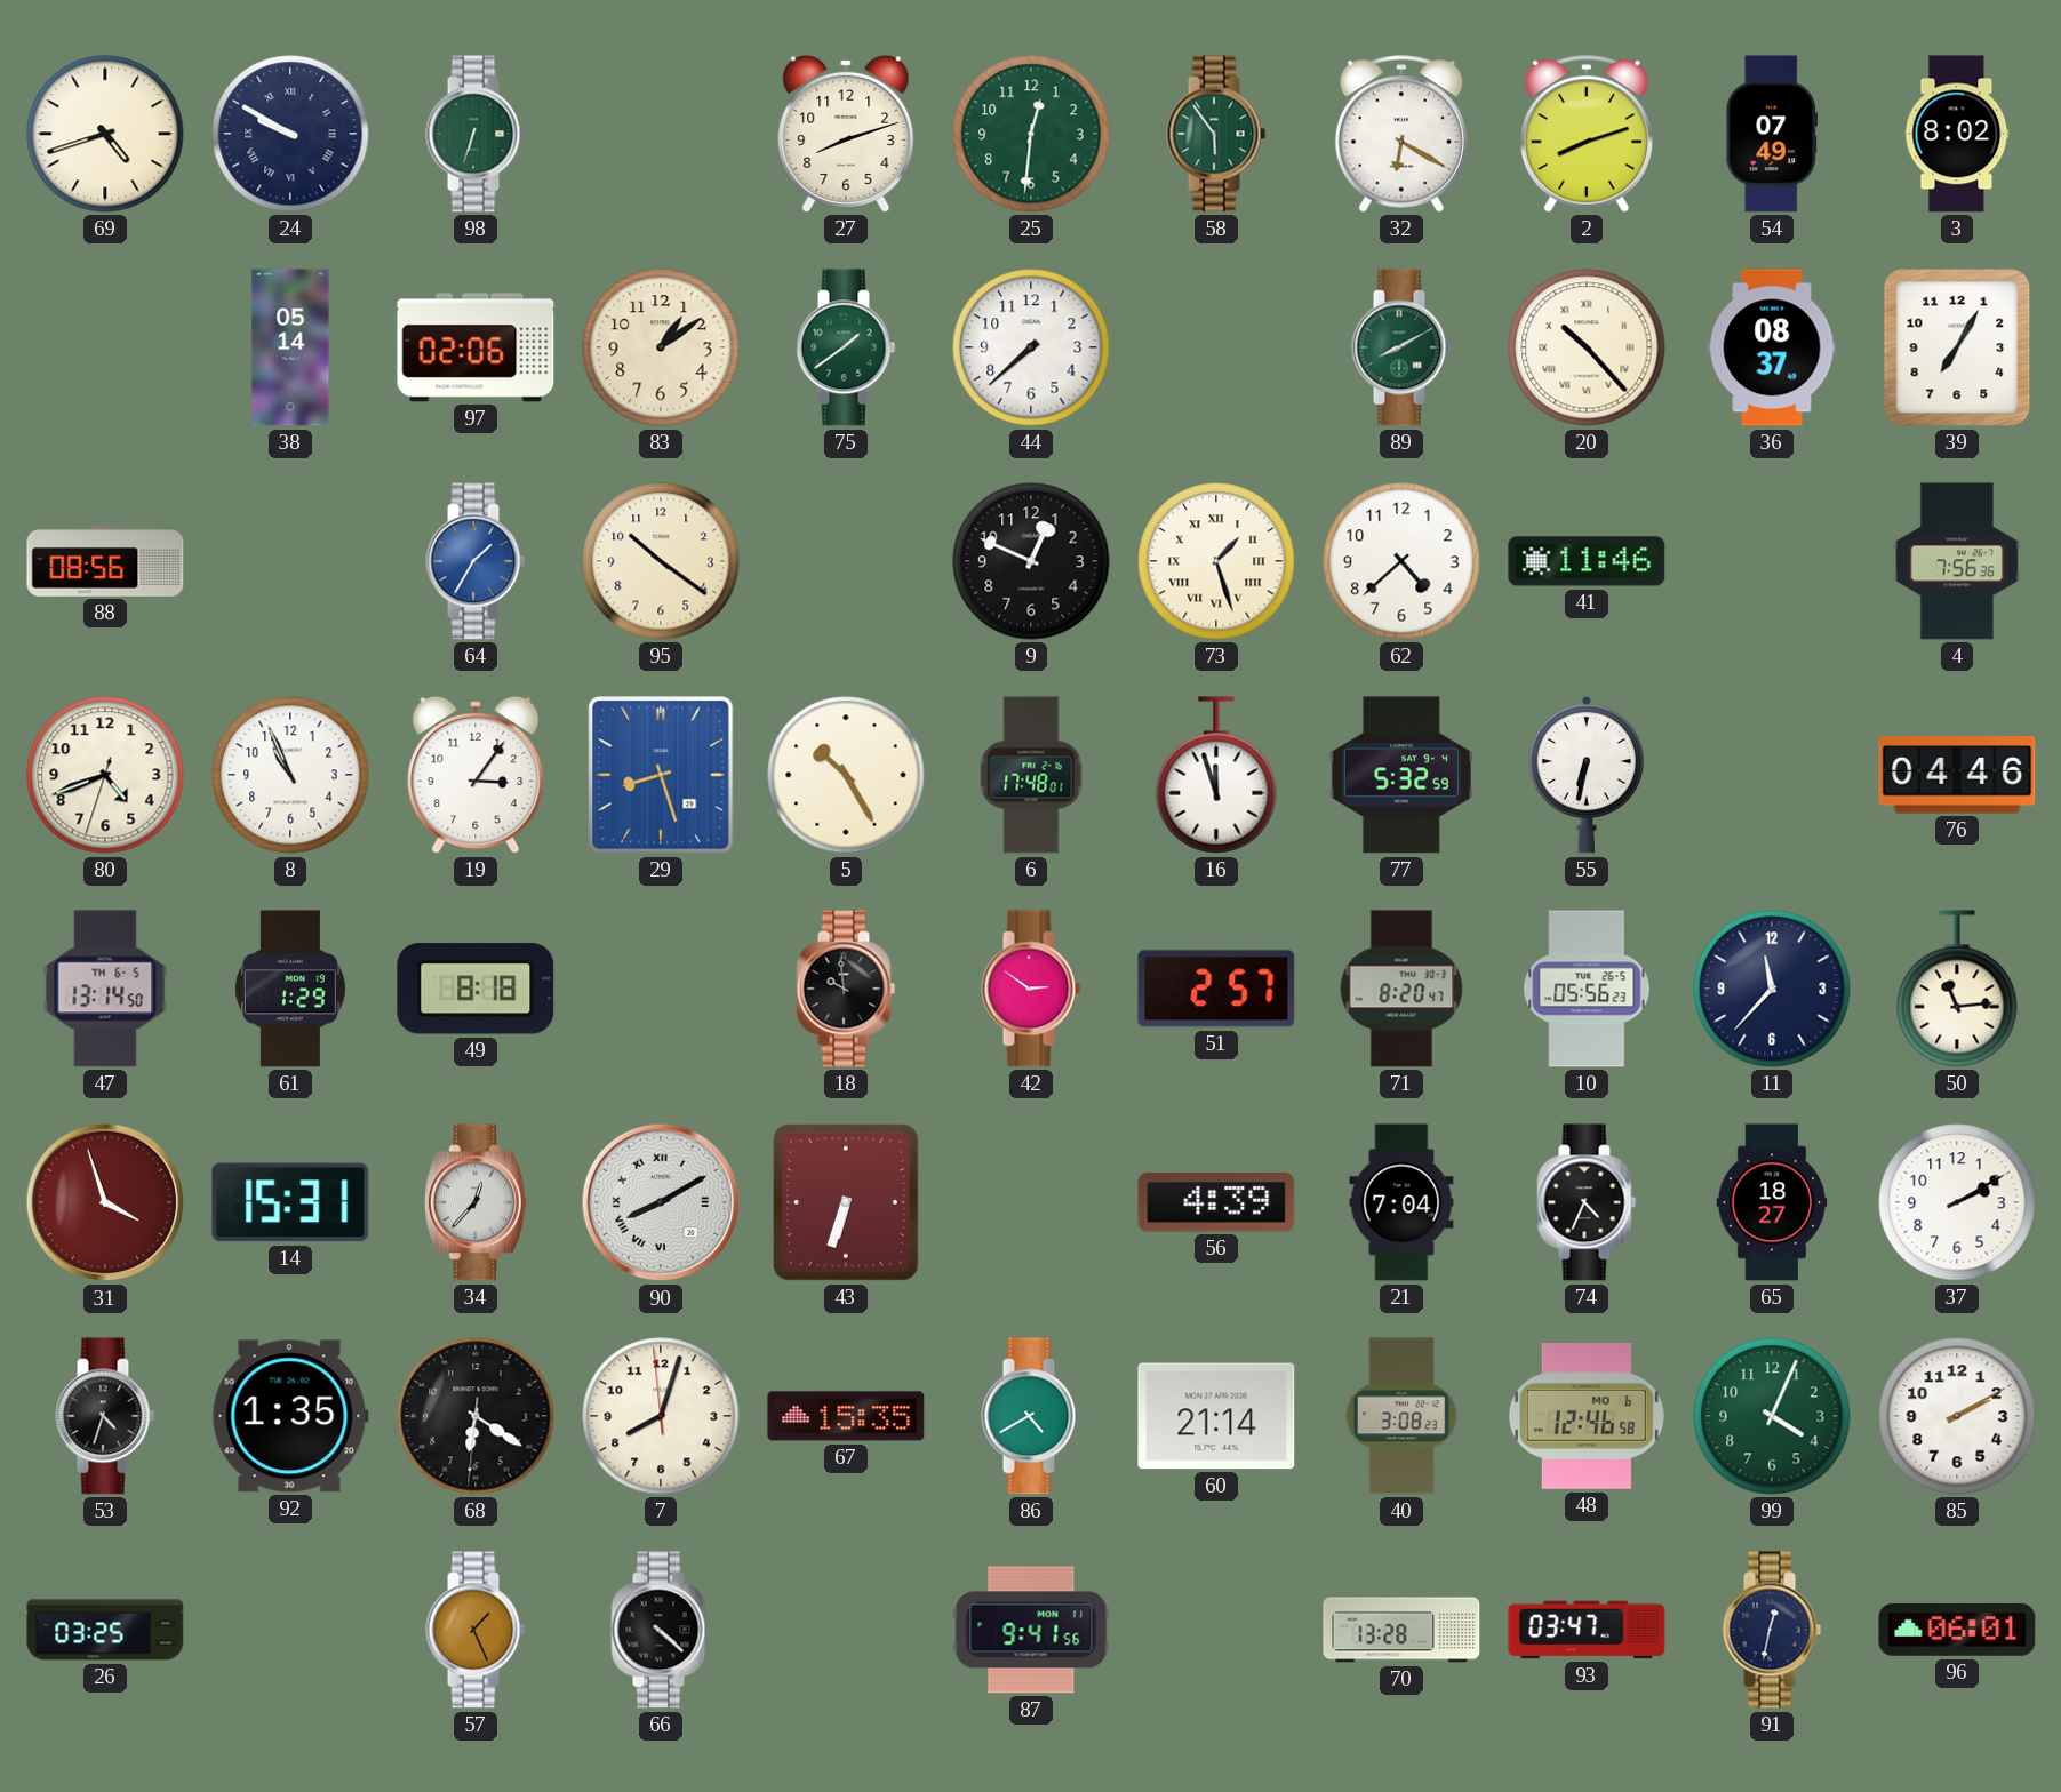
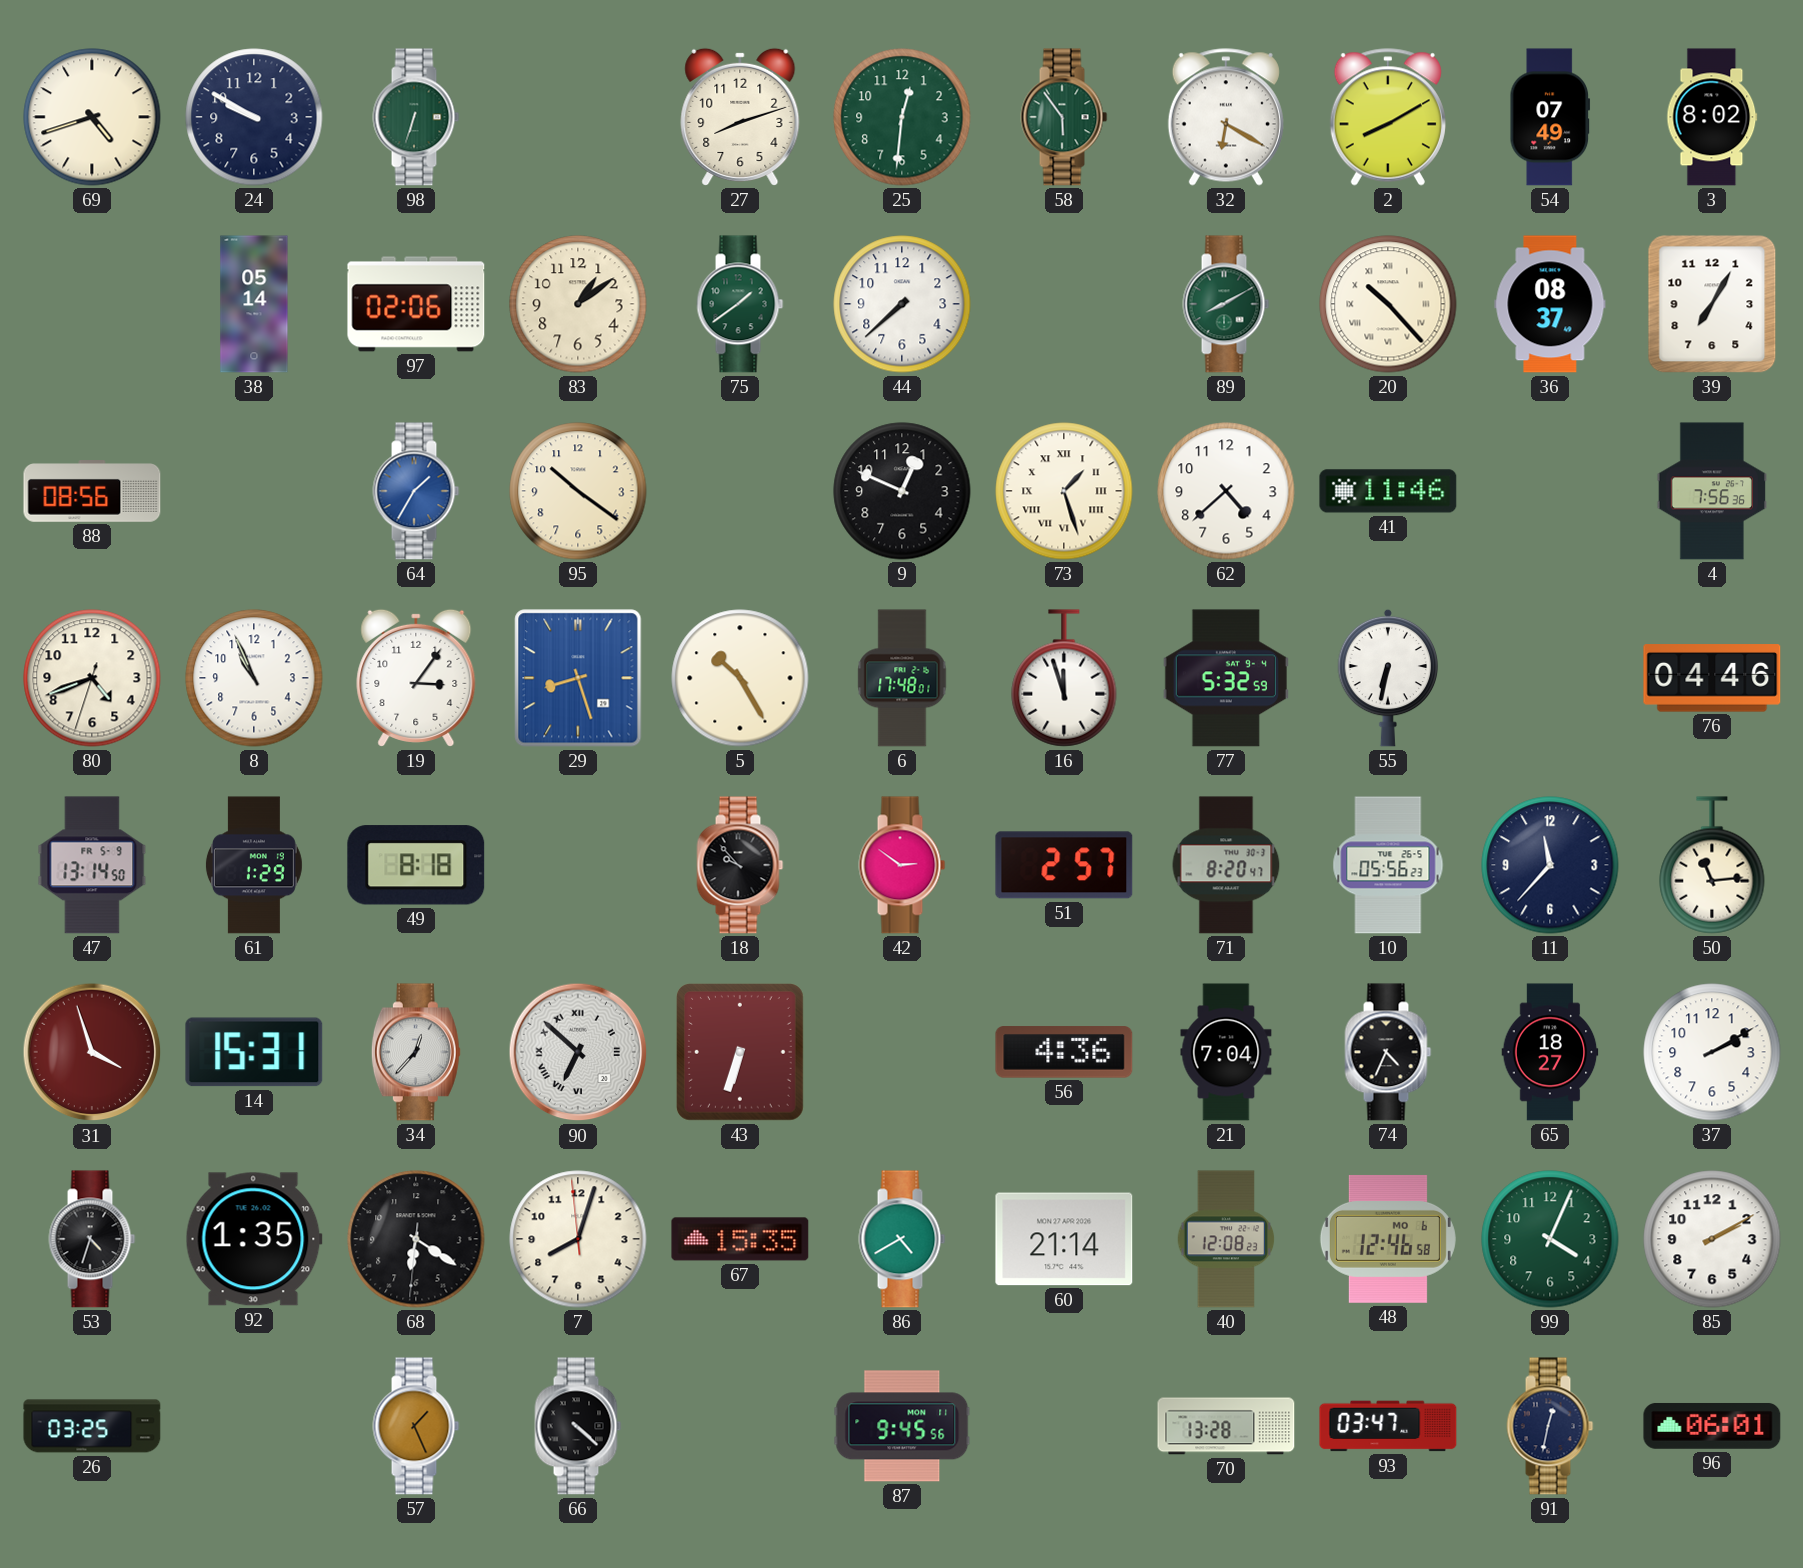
24 numerals: Roman -> Arabic (254, 117)
2: 8:12 -> 8:10 (1388, 117)
47 date: TH 6-5 -> FR 5-9 (92, 865)
18: 9:59 -> 9:53 (740, 865)
90: 8:10 -> 6:52 (578, 1052)
56: 4:39 -> 4:36 (1064, 1052)
40: 3:08 -> 12:08 (1226, 1239)
87: 9:41 -> 9:45 (902, 1426)
